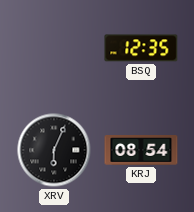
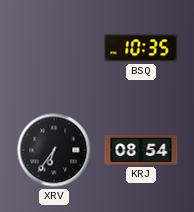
BSQ: 12:35 -> 10:35 (141, 48)
XRV: 6:04 -> 6:36 (54, 150)
